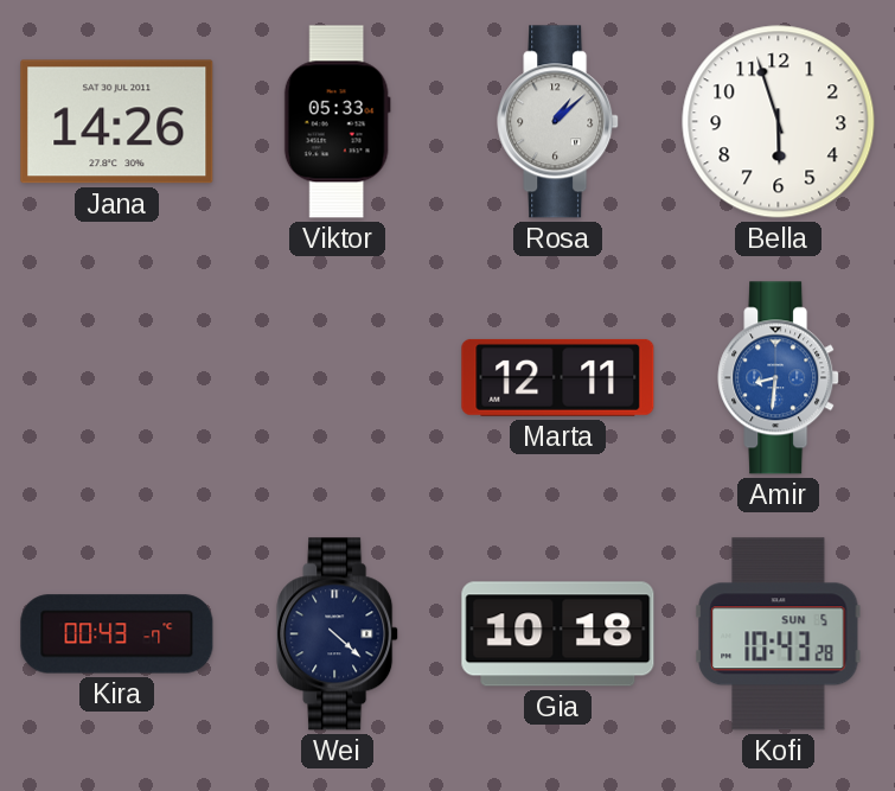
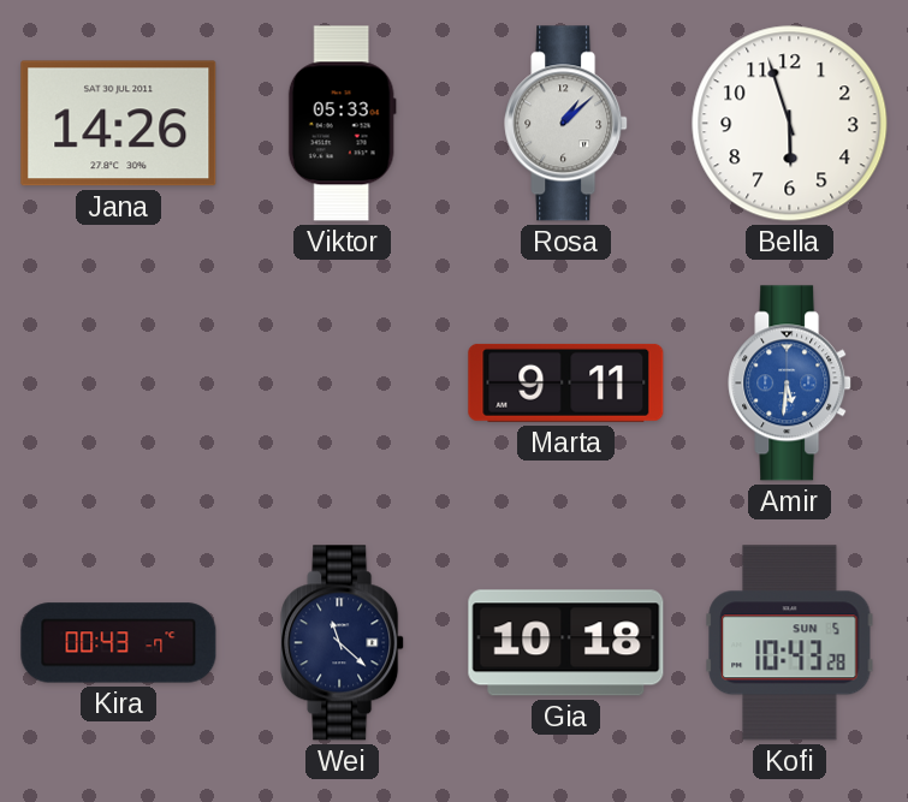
Marta: 12:11 -> 9:11 (566, 382)
Amir: 8:31 -> 5:31 (790, 384)
Wei: 4:22 -> 11:22 (343, 643)
